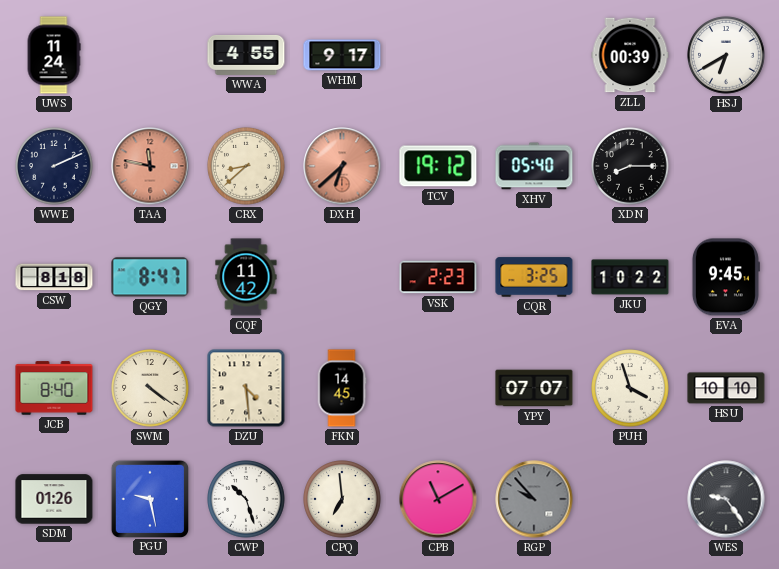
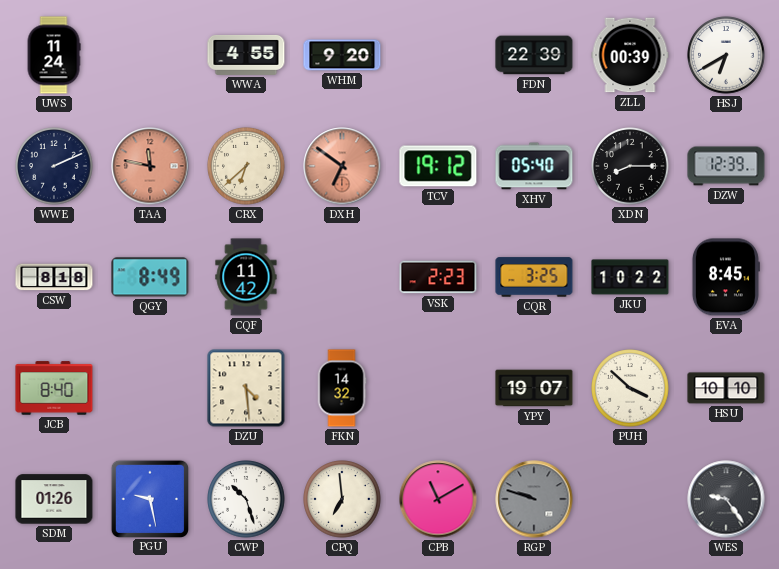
WHM: 9:17 -> 9:20 (342, 55)
FDN: none -> 22:39 (534, 55)
CRX: 8:38 -> 6:38 (246, 166)
DXH: 6:38 -> 6:51 (342, 166)
DZW: none -> 12:39 (726, 166)
QGY: 8:47 -> 8:49 (150, 277)
EVA: 9:45 -> 8:45 (725, 277)
SWM: 4:21 -> none (150, 388)
FKN: 14:45 -> 14:32 (342, 388)
YPY: 07:07 -> 19:07 (534, 388)
PUH: 3:57 -> 3:52 (630, 388)
RGP: 9:53 -> 9:48 (534, 499)
